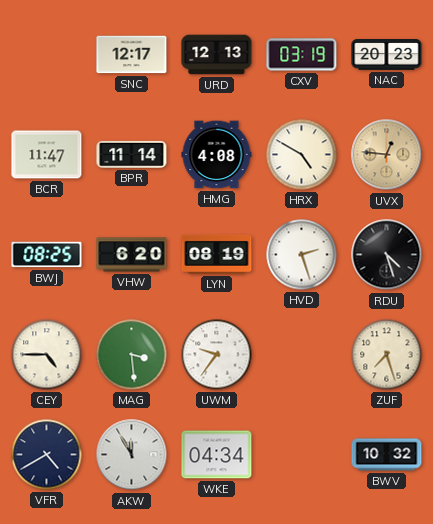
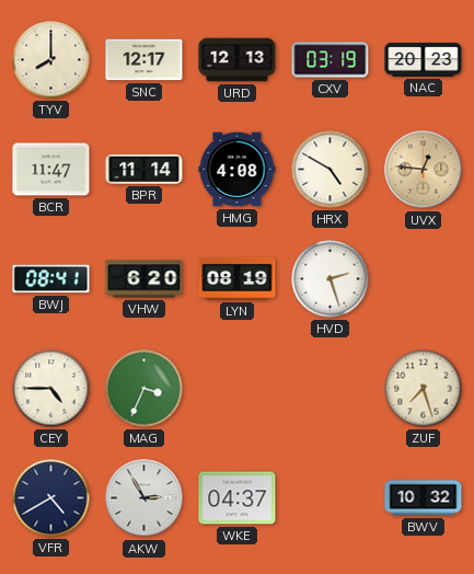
TYV: none -> 8:00 (51, 60)
BWJ: 08:25 -> 08:41 (51, 279)
RDU: 4:27 -> none (387, 255)
MAG: 3:29 -> 3:34 (144, 389)
UWM: 9:36 -> none (217, 355)
AKW: 11:55 -> 2:55 (144, 498)
WKE: 04:34 -> 04:37 (238, 498)
